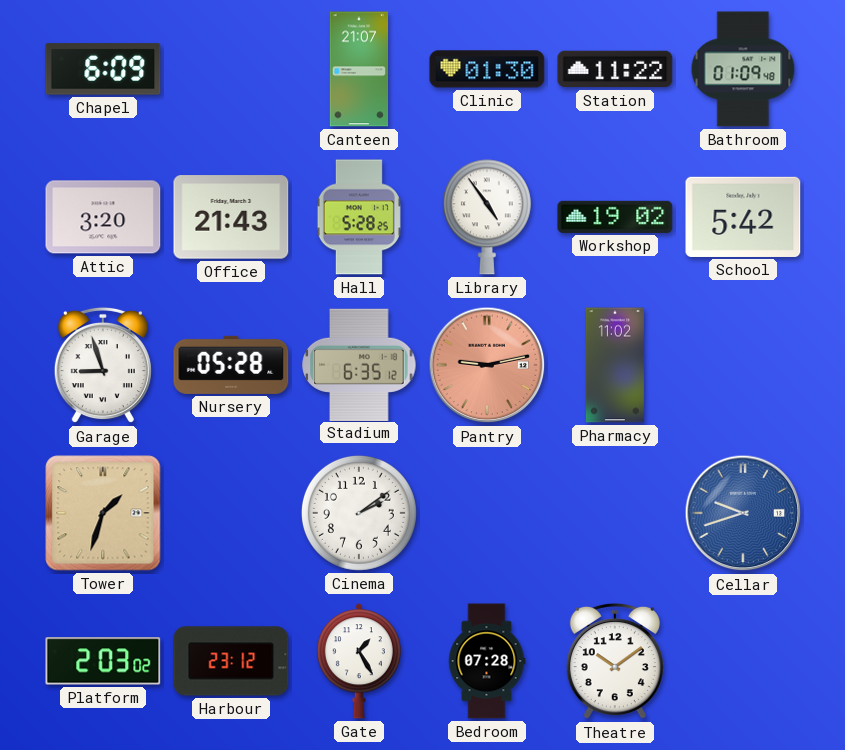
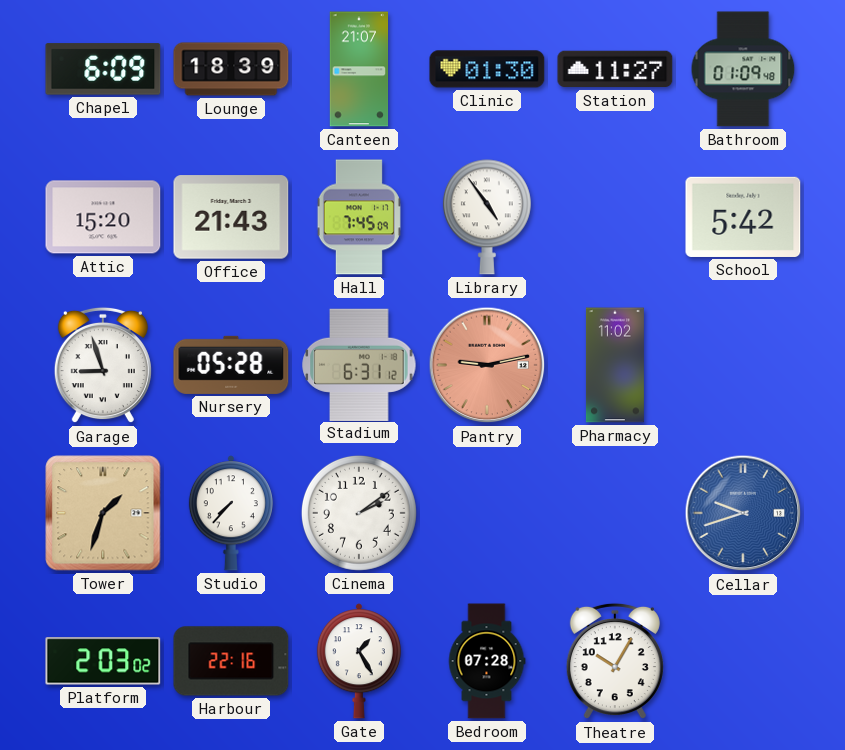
Lounge: none -> 18:39 (231, 69)
Station: 11:22 -> 11:27 (615, 69)
Attic: 3:20 -> 15:20 (103, 217)
Hall: 5:28 -> 7:45 (359, 217)
Workshop: 19:02 -> none (615, 217)
Stadium: 6:35 -> 6:31 (359, 364)
Studio: none -> 7:37 (231, 513)
Harbour: 23:12 -> 22:16 (231, 661)
Theatre: 10:09 -> 10:05 (615, 661)
